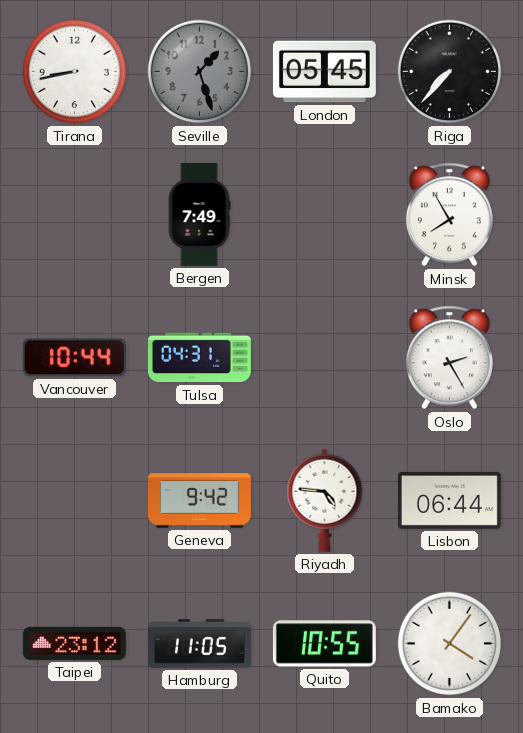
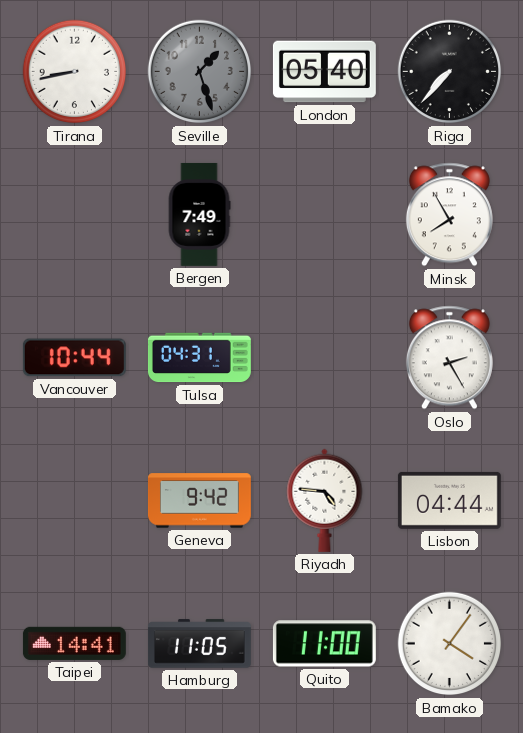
London: 05:45 -> 05:40 (324, 72)
Lisbon: 06:44 -> 04:44 (449, 500)
Taipei: 23:12 -> 14:41 (74, 643)
Quito: 10:55 -> 11:00 (324, 644)
